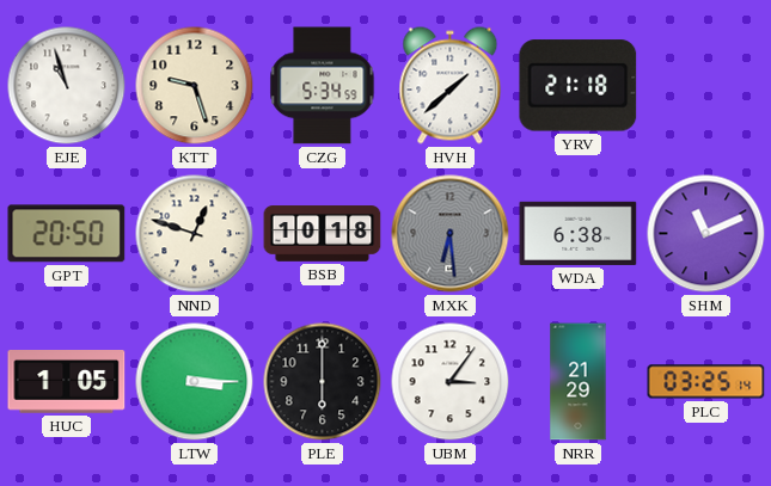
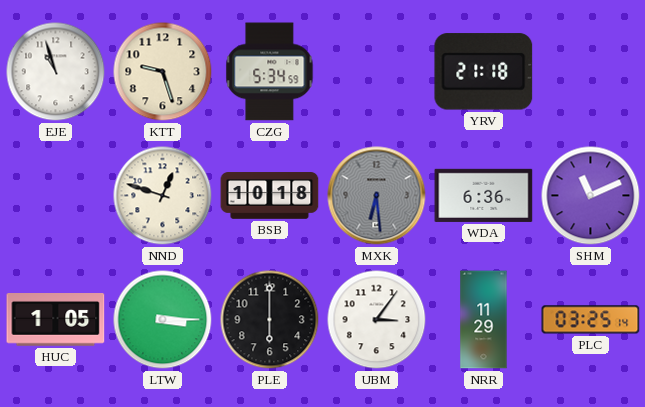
HVH: 1:38 -> none (451, 86)
GPT: 20:50 -> none (67, 234)
WDA: 6:38 -> 6:36 (484, 195)
NRR: 21:29 -> 11:29 (484, 320)
